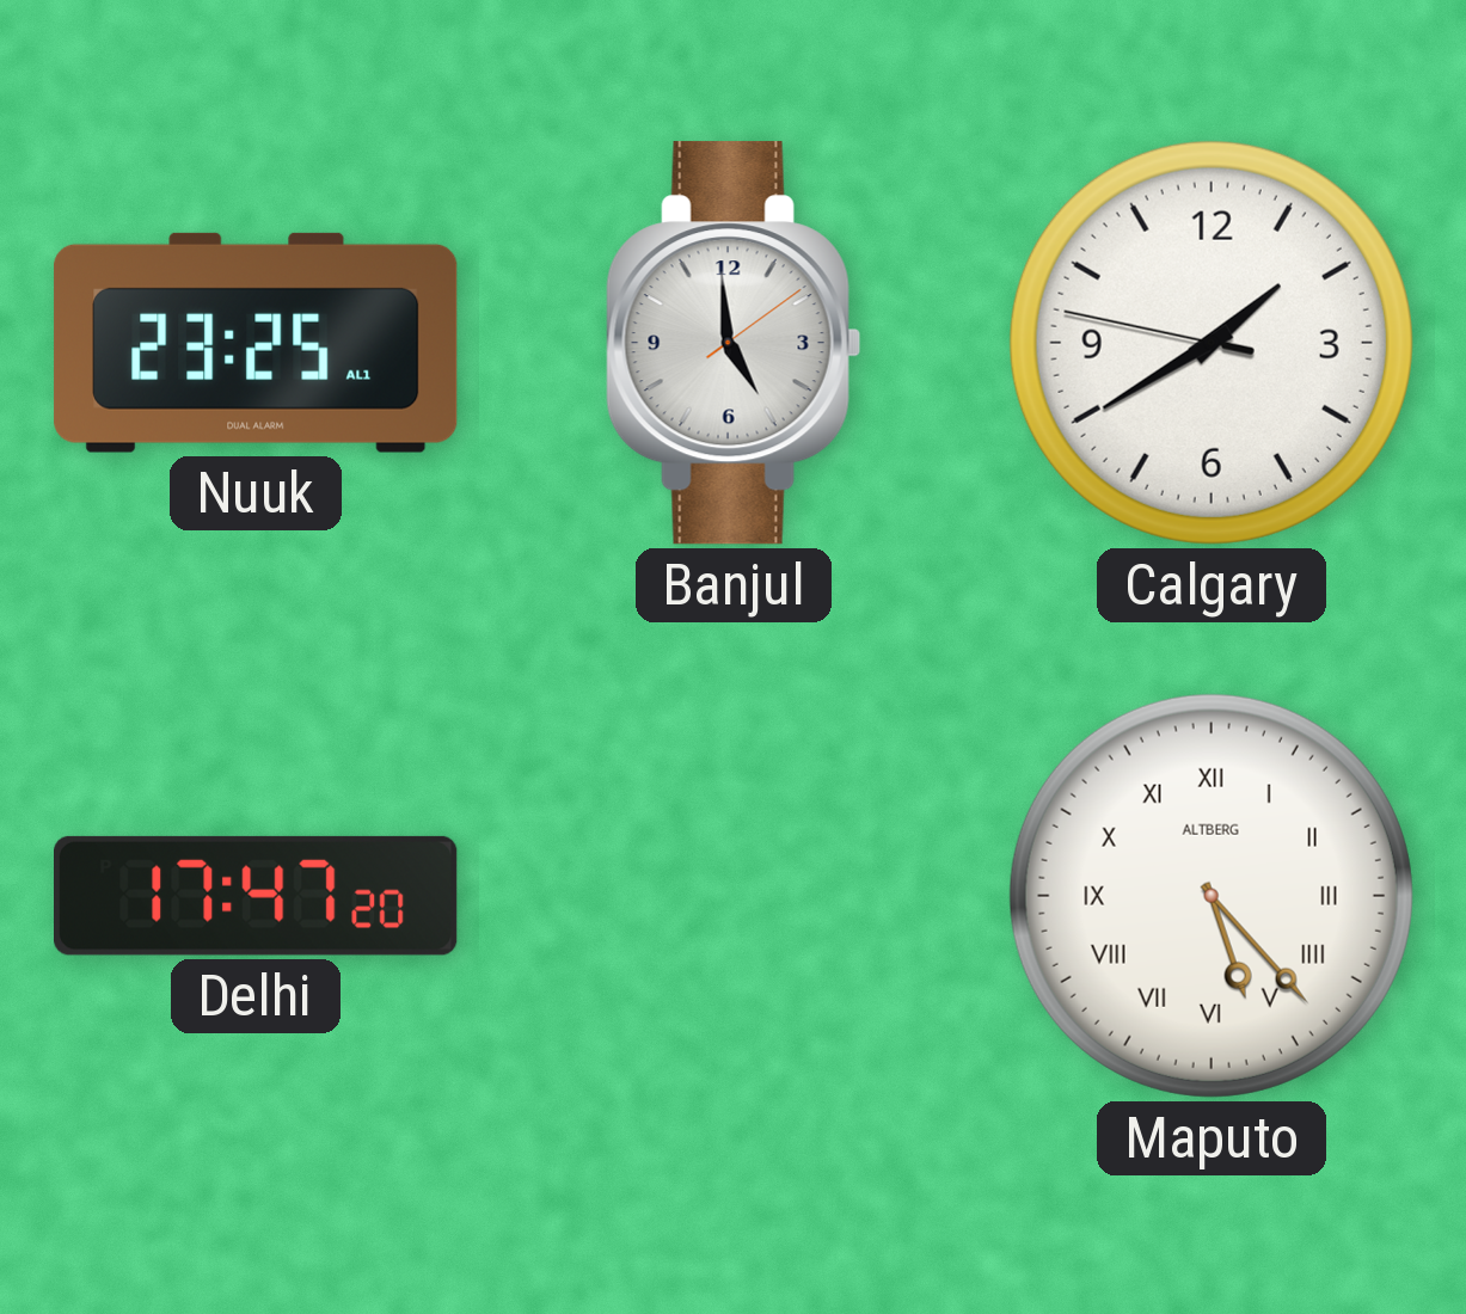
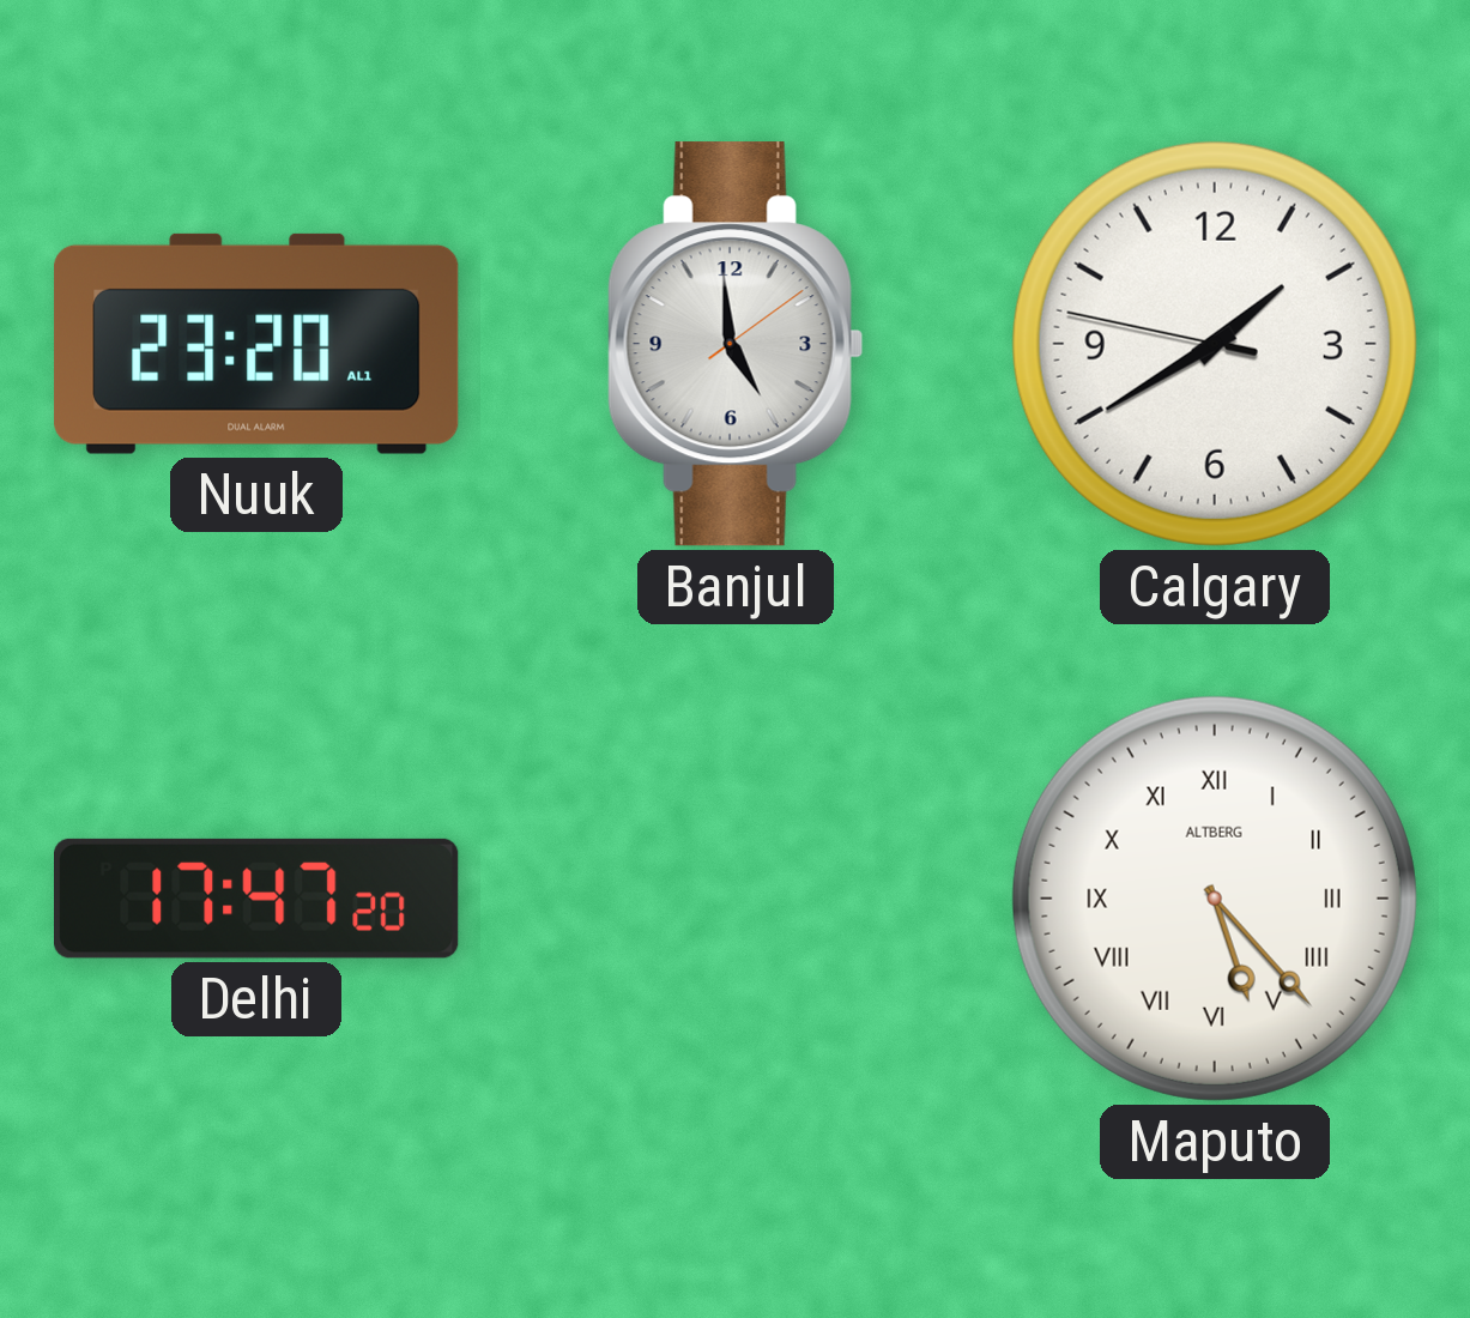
Nuuk: 23:25 -> 23:20 (256, 344)
